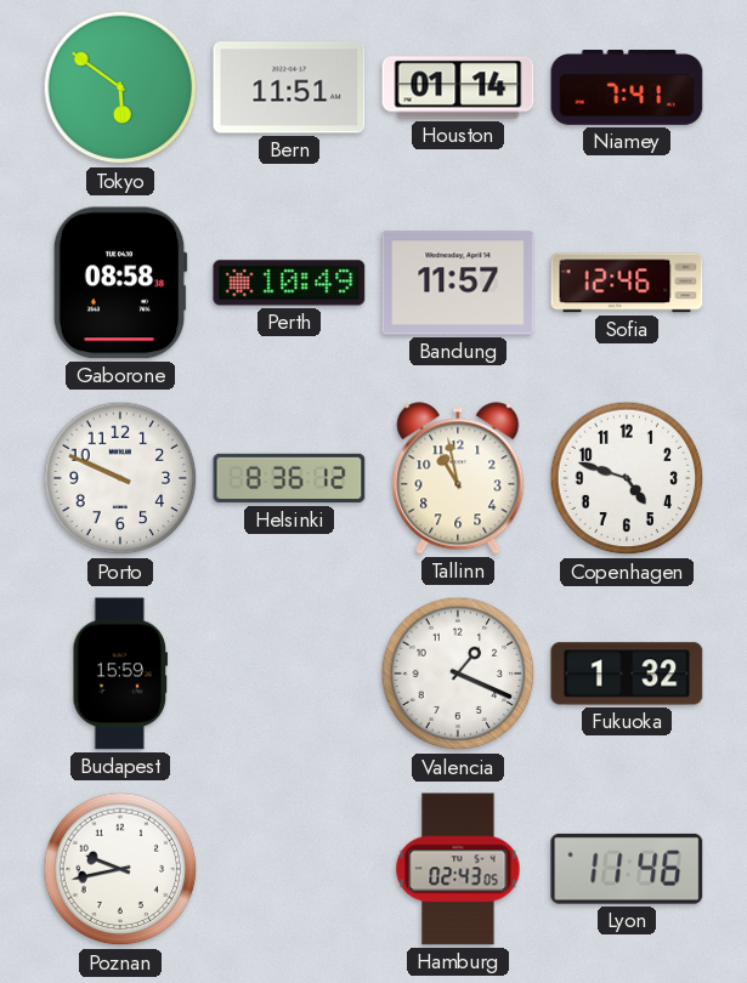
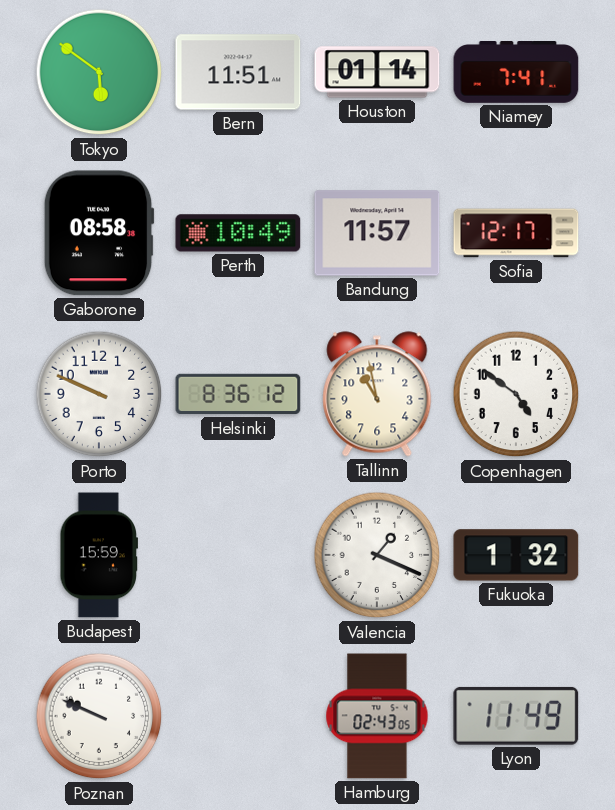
Sofia: 12:46 -> 12:17 (516, 233)
Copenhagen: 4:48 -> 4:51 (516, 394)
Poznan: 9:43 -> 9:49 (99, 716)
Lyon: 11:46 -> 11:49 (516, 716)
